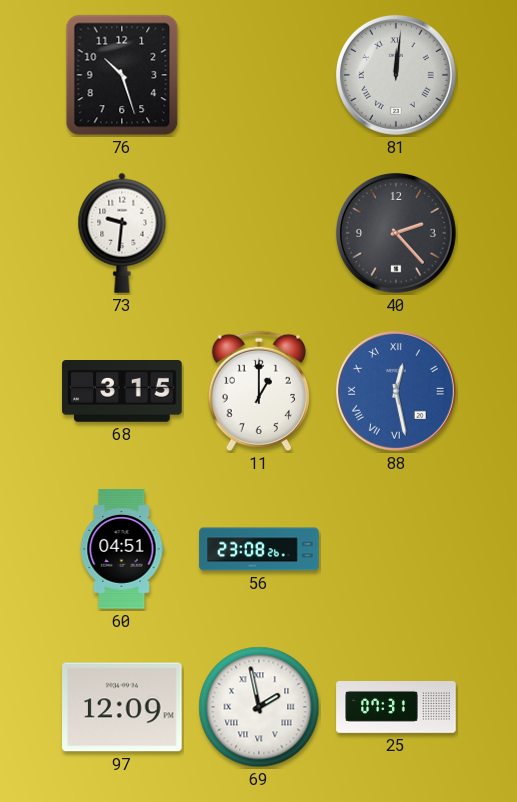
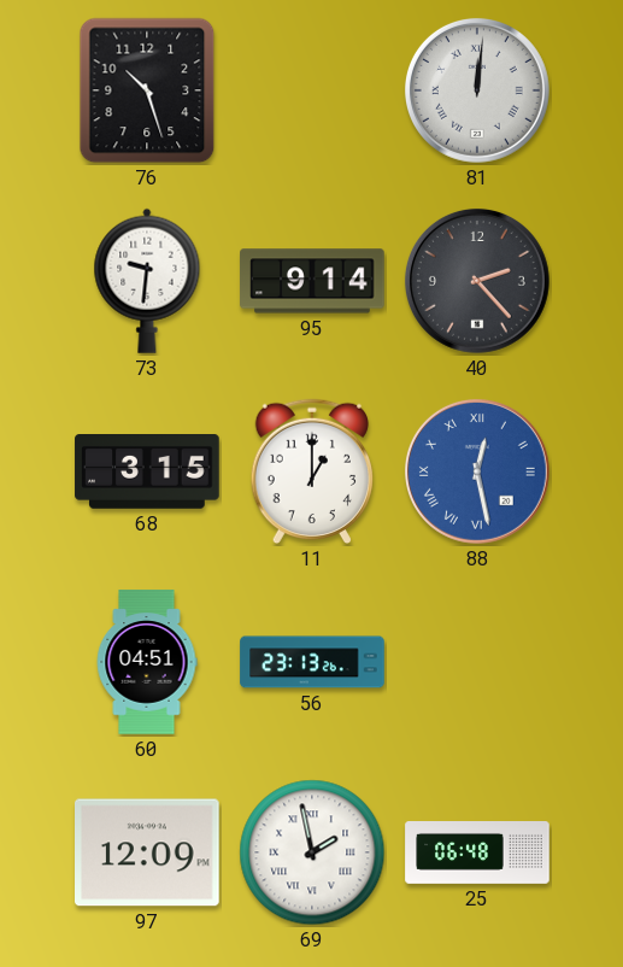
95: none -> 9:14 (312, 281)
56: 23:08 -> 23:13 (312, 662)
25: 07:31 -> 06:48 (477, 854)
